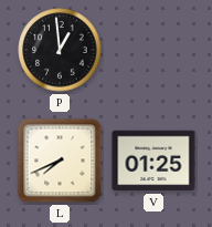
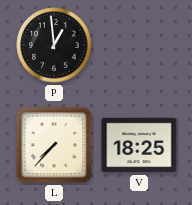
L: 7:41 -> 7:37 (54, 145)
V: 01:25 -> 18:25 (139, 145)
